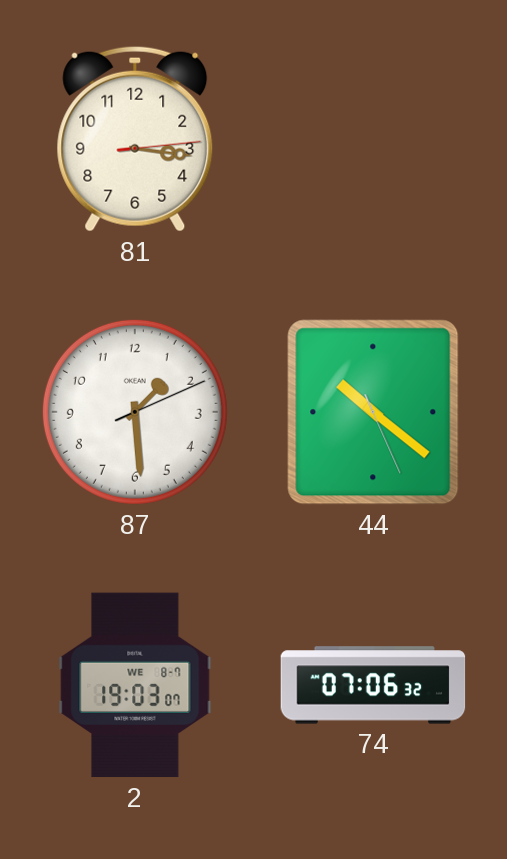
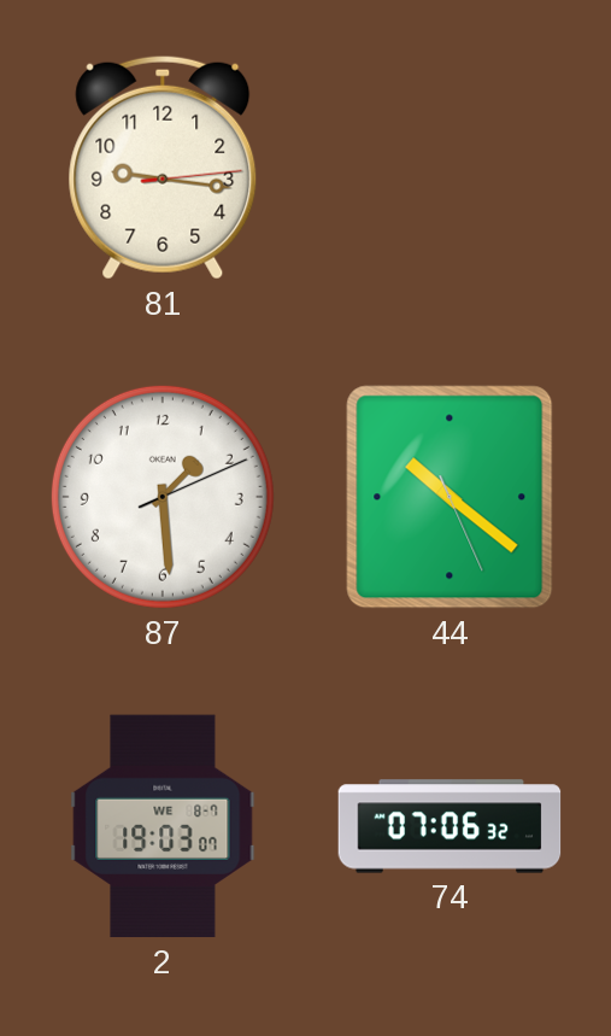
81: 3:16 -> 9:16 (163, 168)
